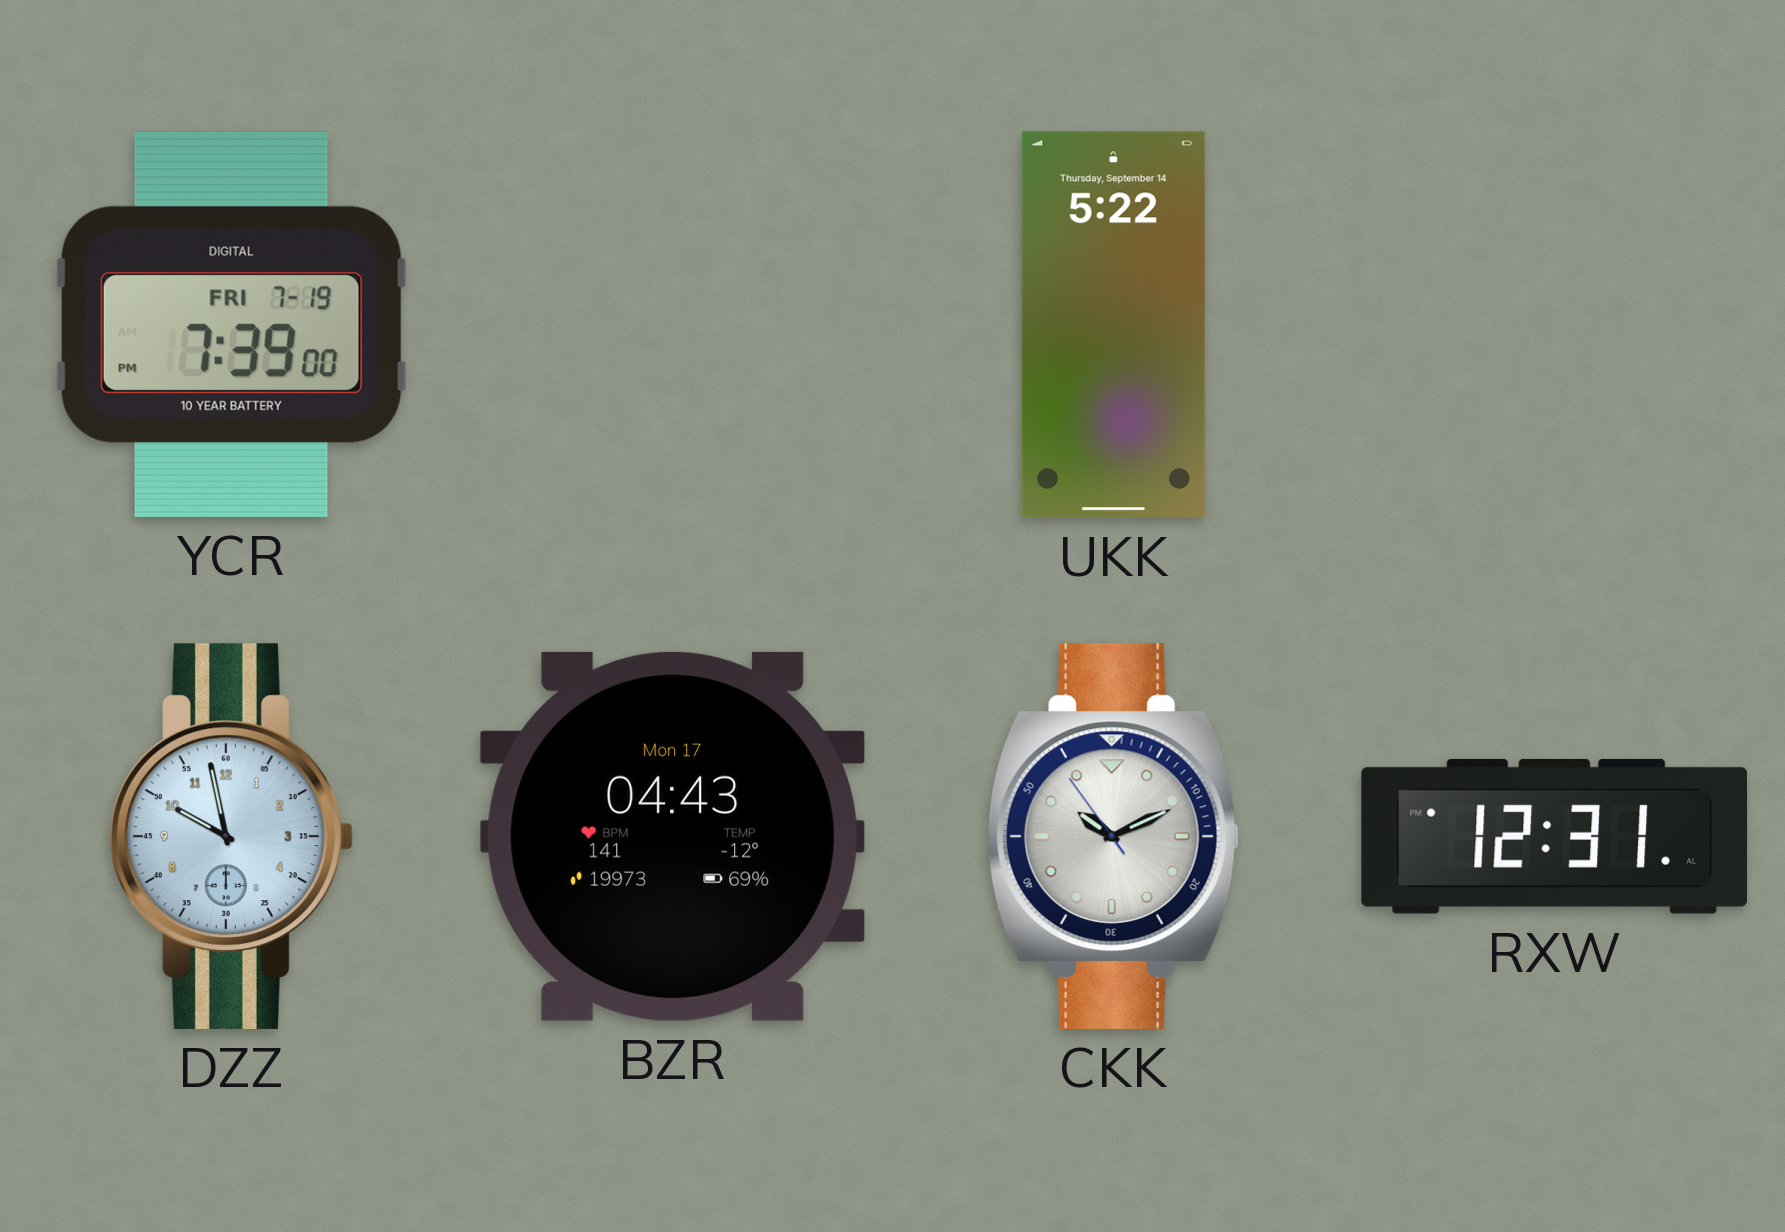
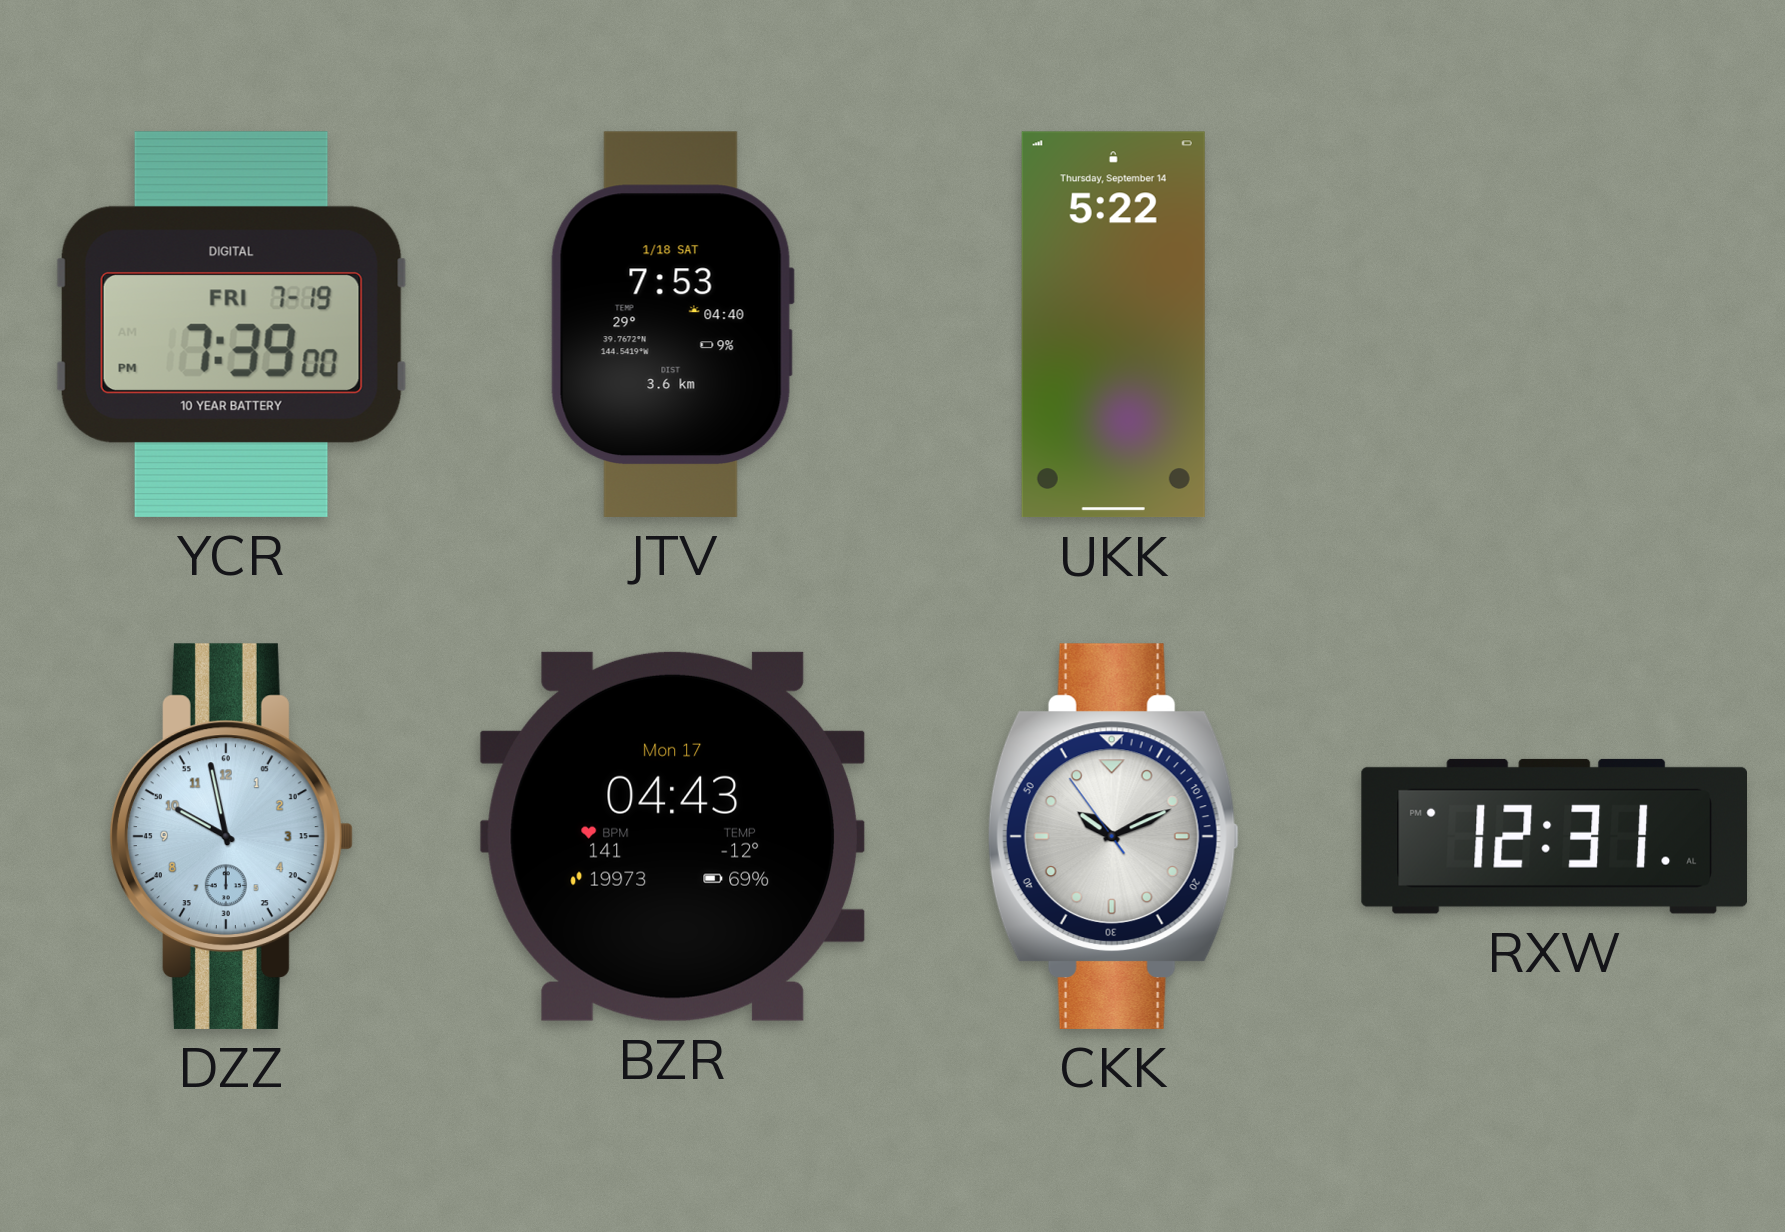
JTV: none -> 7:53 (672, 324)
